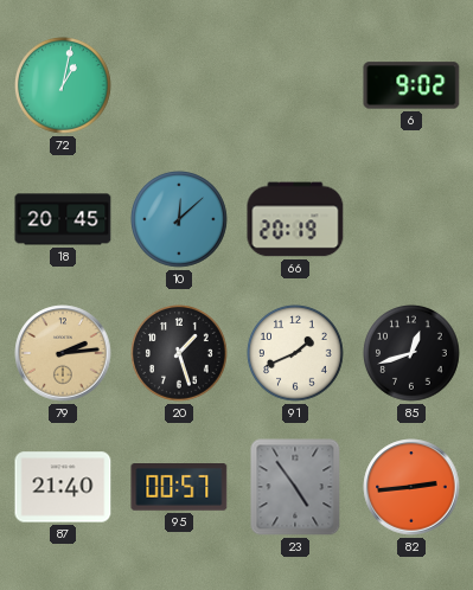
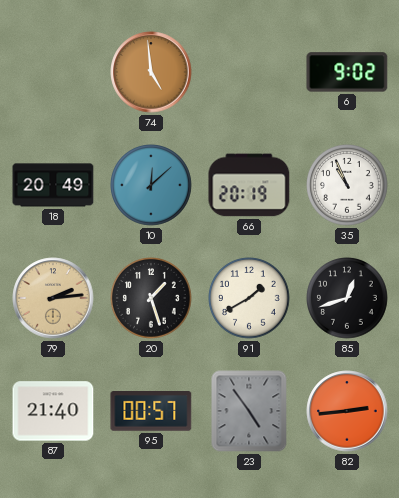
72: 1:02 -> none (64, 86)
74: none -> 4:59 (151, 72)
18: 20:45 -> 20:49 (53, 185)
35: none -> 10:56 (348, 186)
91: 1:41 -> 1:40 (250, 299)
